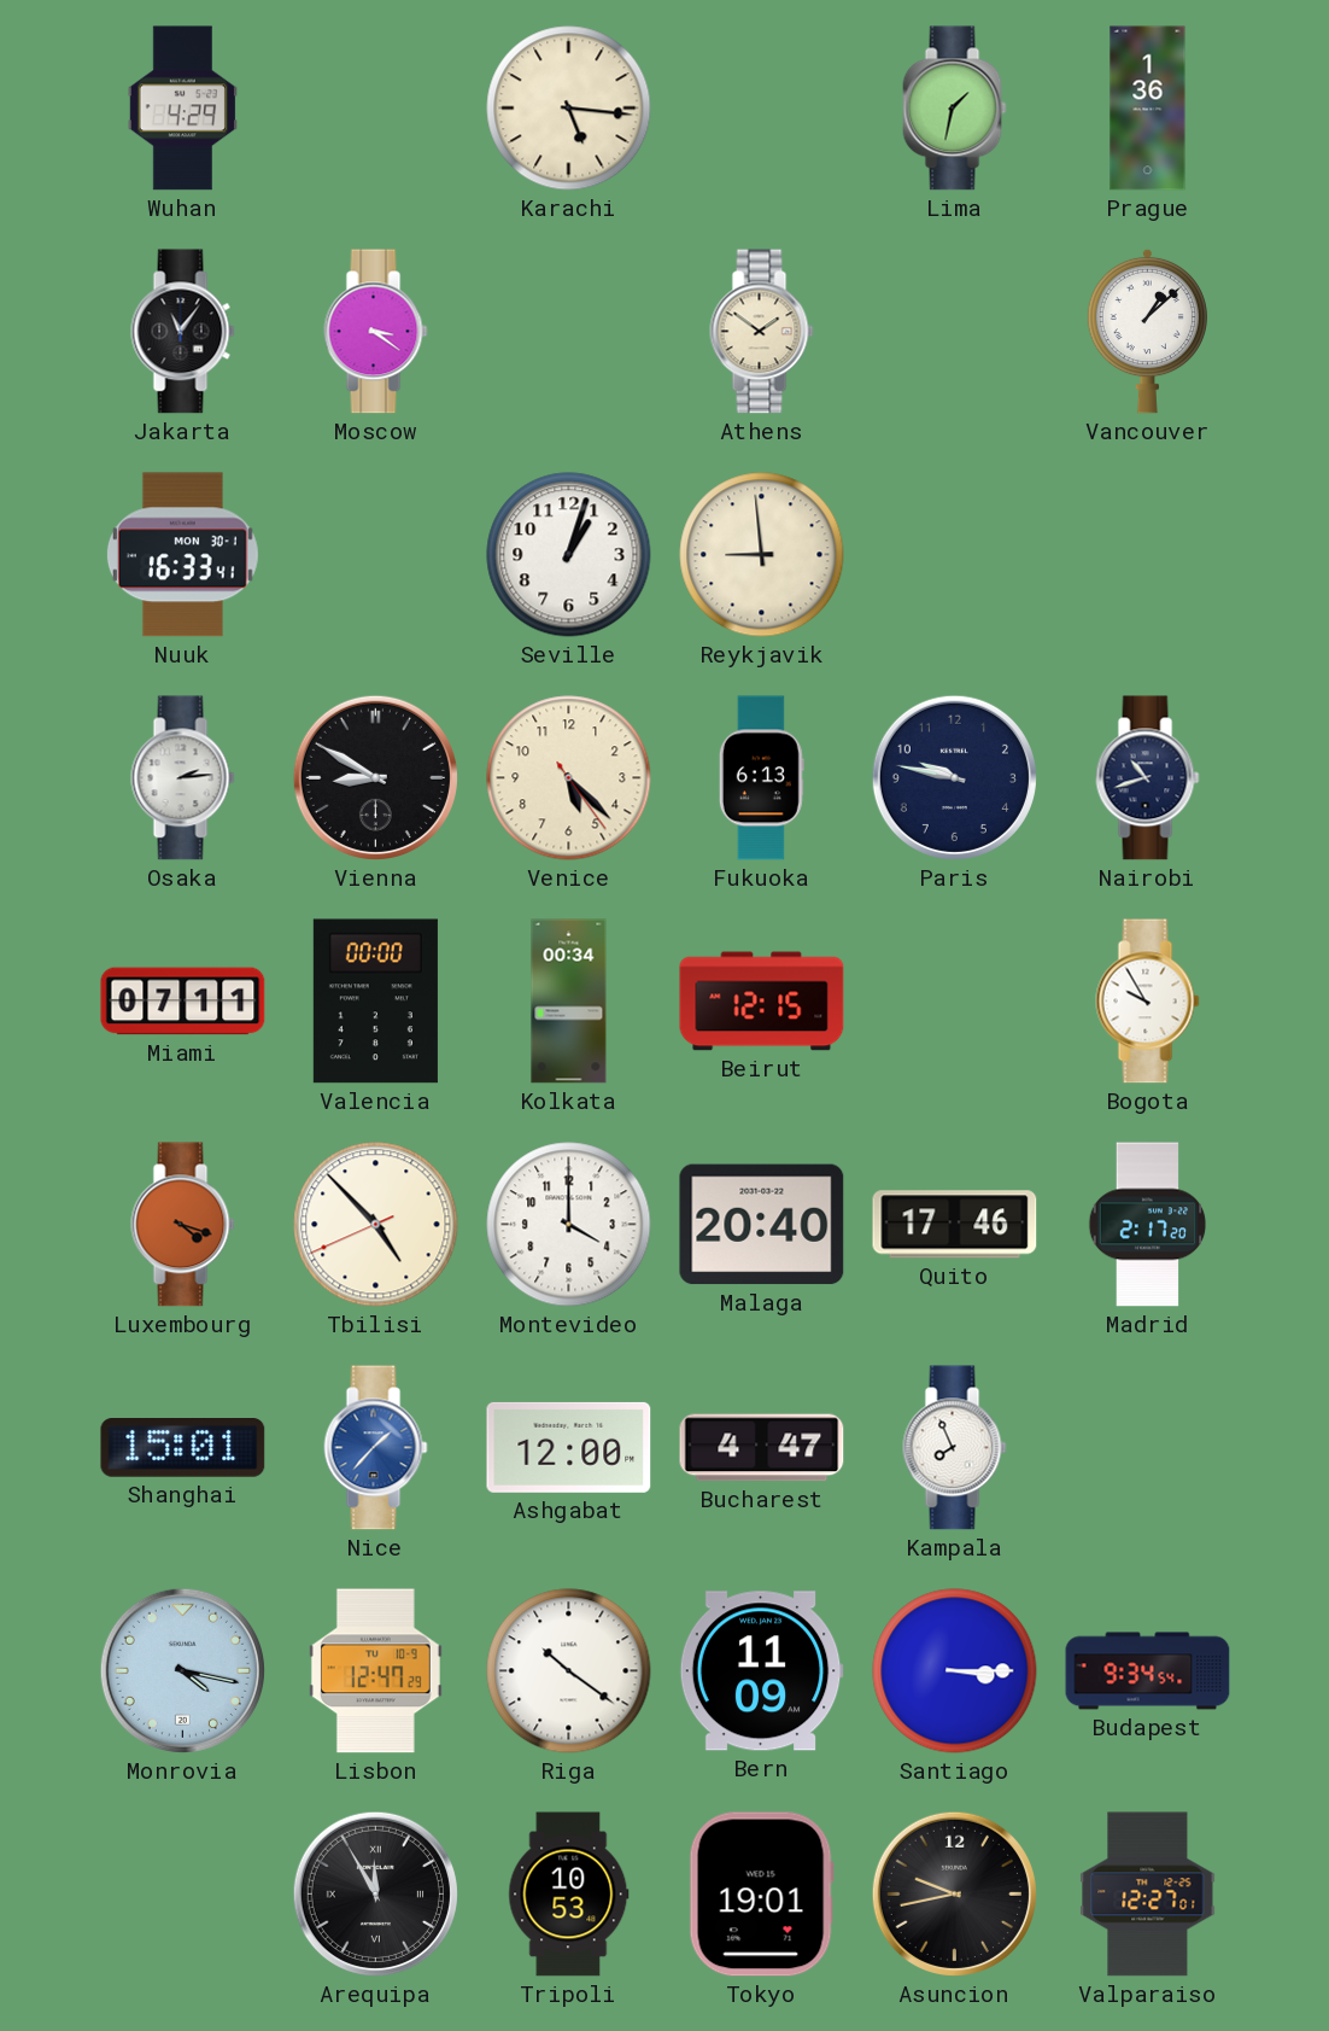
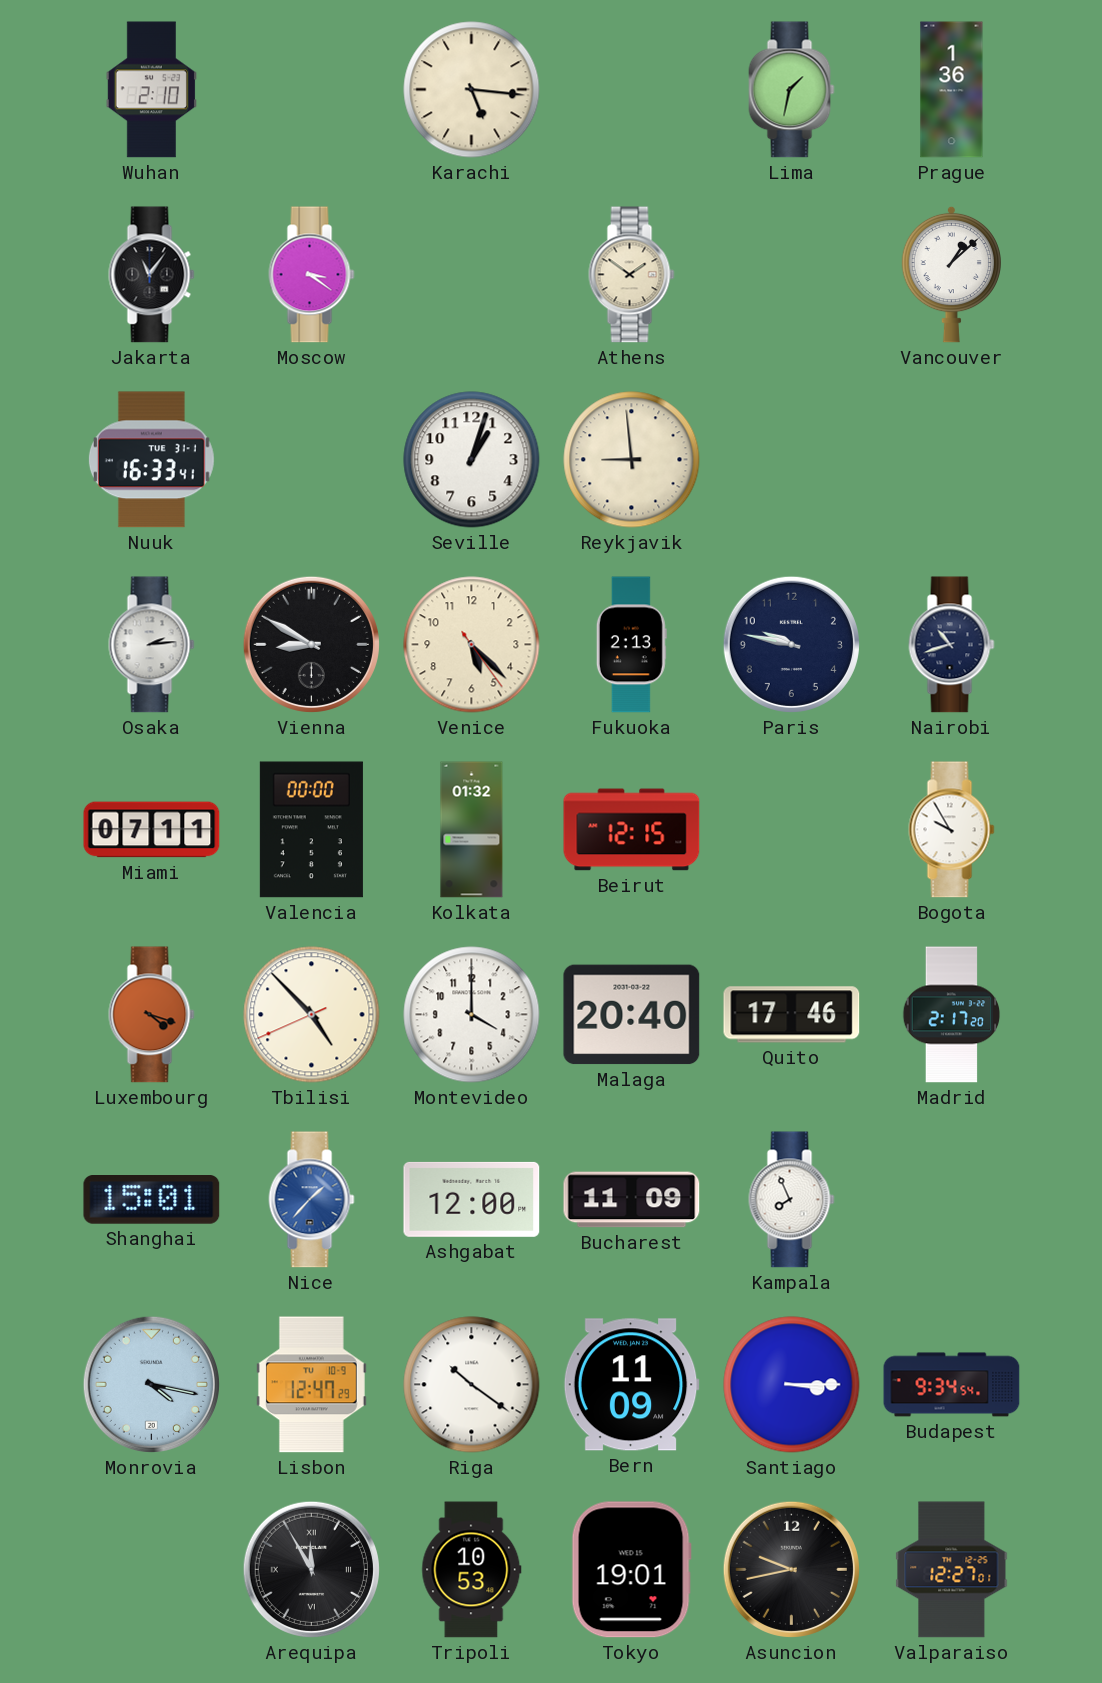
Wuhan: 4:29 -> 2:10 (151, 90)
Nuuk date: MON 30-1 -> TUE 31-1 (151, 460)
Fukuoka: 6:13 -> 2:13 (631, 645)
Kolkata: 00:34 -> 01:32 (472, 830)
Bucharest: 4:47 -> 11:09 (632, 1200)
